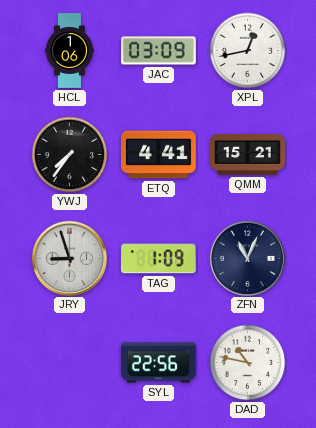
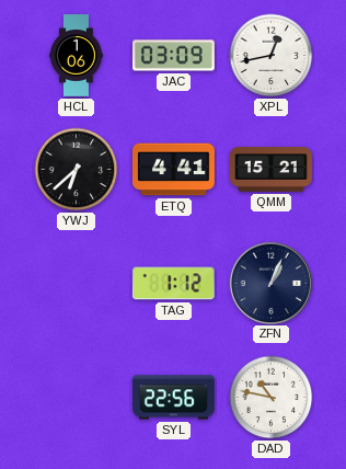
YWJ: 7:36 -> 6:38 (77, 170)
JRY: 8:57 -> none (69, 258)
TAG: 1:09 -> 1:12 (173, 284)
ZFN: 11:04 -> 1:04 (270, 283)
